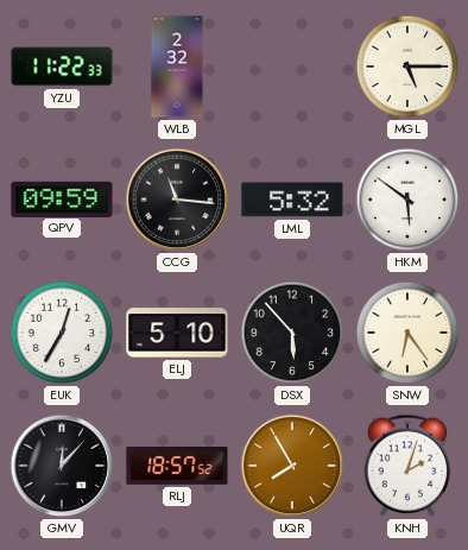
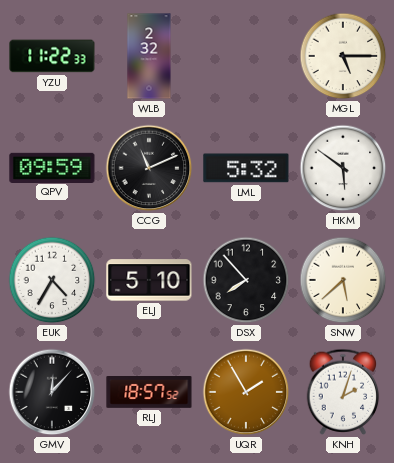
CCG: 11:16 -> 11:11 (149, 168)
EUK: 12:35 -> 4:35 (52, 280)
DSX: 5:53 -> 7:53 (246, 280)
SNW: 6:24 -> 5:38 (343, 280)
UQR: 7:55 -> 1:55 (246, 392)
